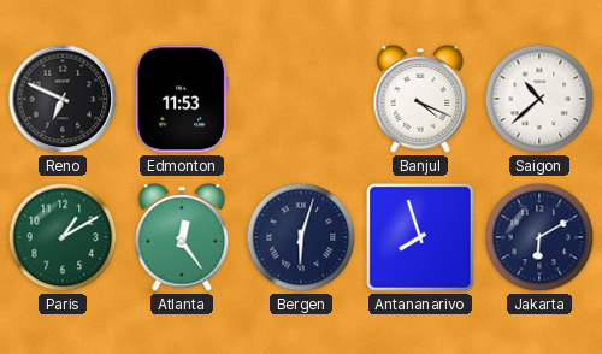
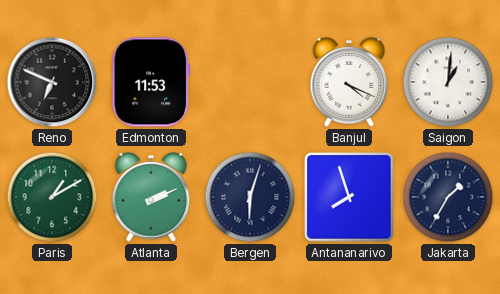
Saigon: 10:38 -> 1:01 (448, 82)
Atlanta: 12:24 -> 2:11 (151, 197)
Jakarta: 6:10 -> 1:35 (448, 197)
